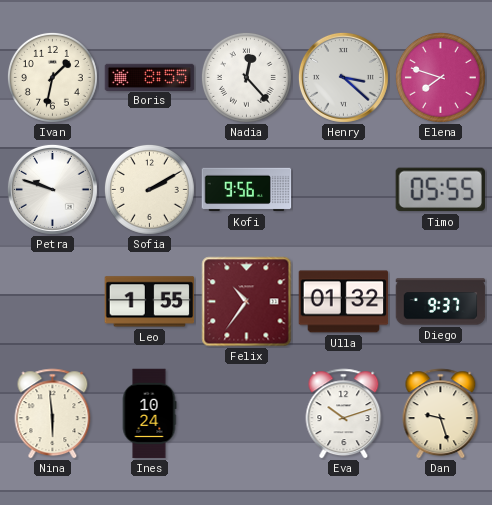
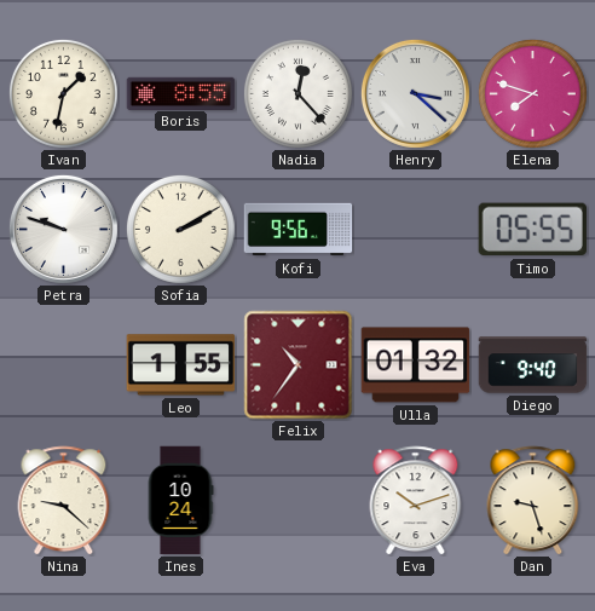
Diego: 9:37 -> 9:40 (533, 365)
Nina: 5:59 -> 9:22 (64, 501)
